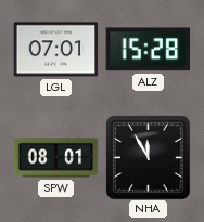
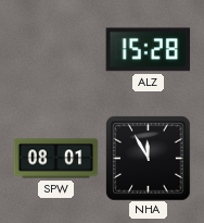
LGL: 07:01 -> none (55, 50)
